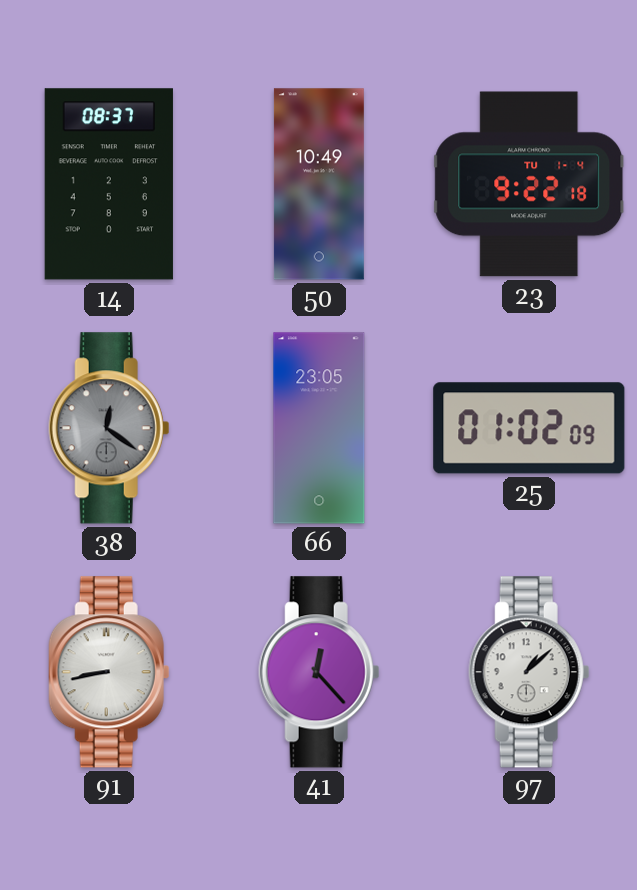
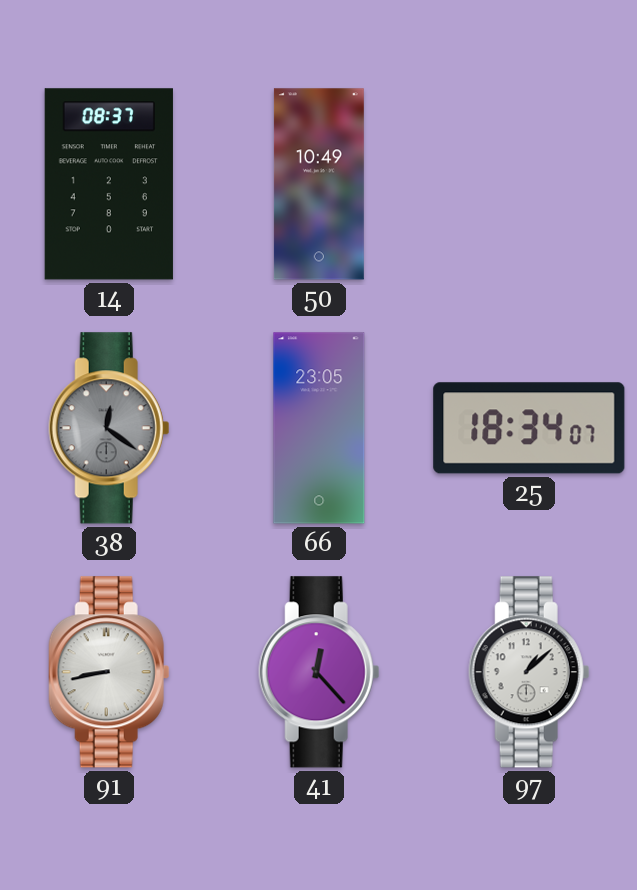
23: 9:22 -> none (530, 184)
25: 01:02 -> 18:34 (529, 428)
